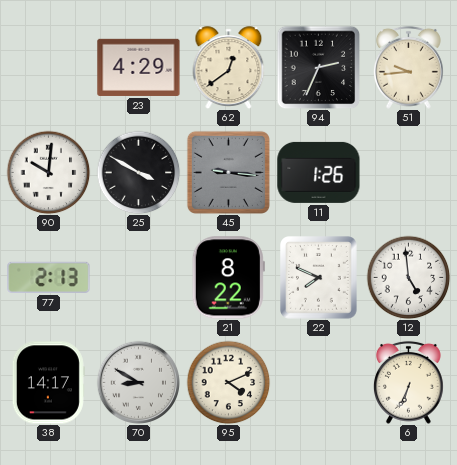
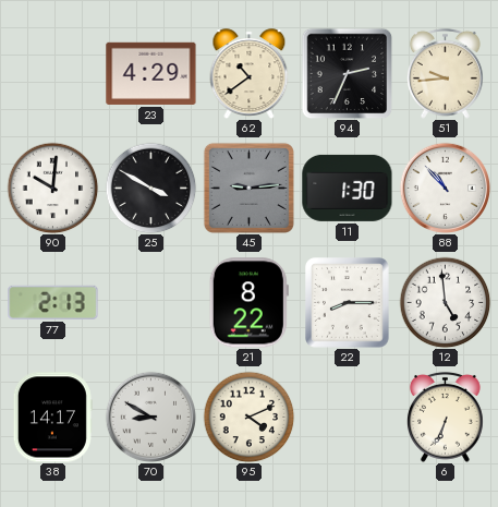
62: 12:39 -> 10:39 (250, 73)
45: 9:16 -> 9:14 (248, 188)
11: 1:26 -> 1:30 (348, 188)
88: none -> 10:53 (445, 188)
22: 7:49 -> 8:15 (348, 303)
